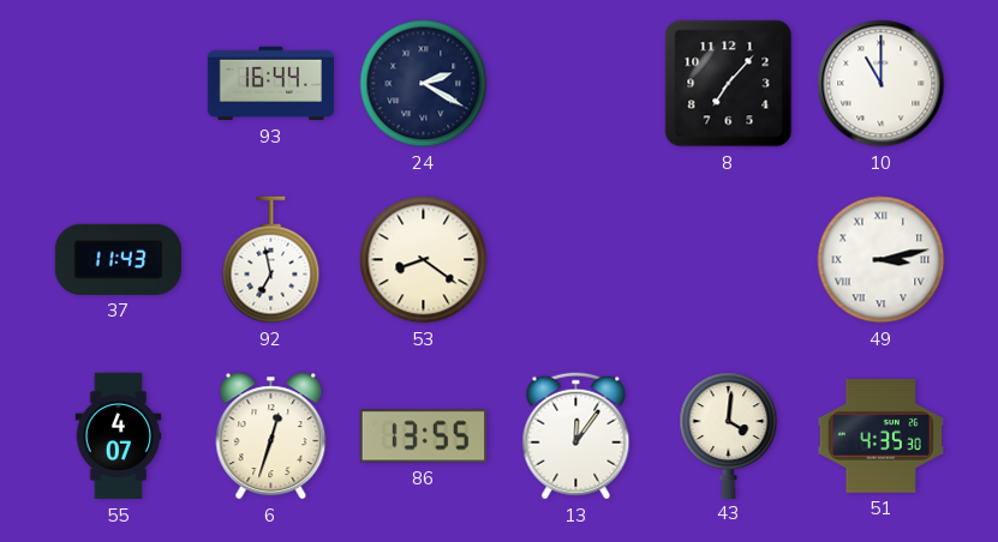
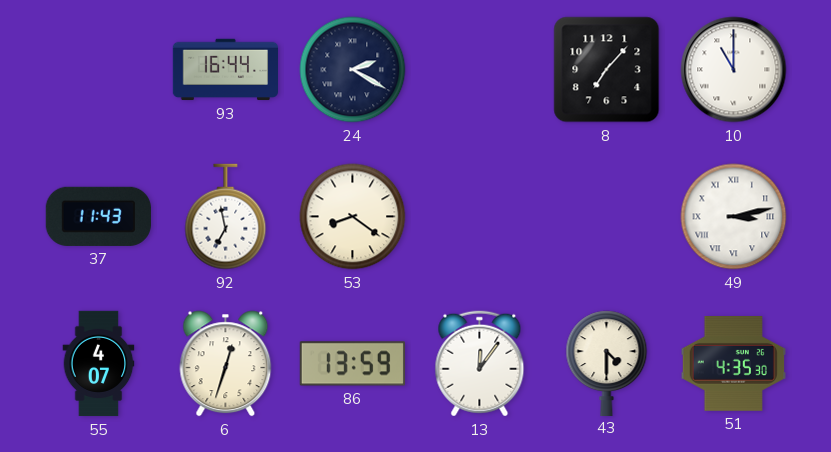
86: 13:55 -> 13:59 (352, 364)
43: 4:01 -> 4:30 (607, 363)
